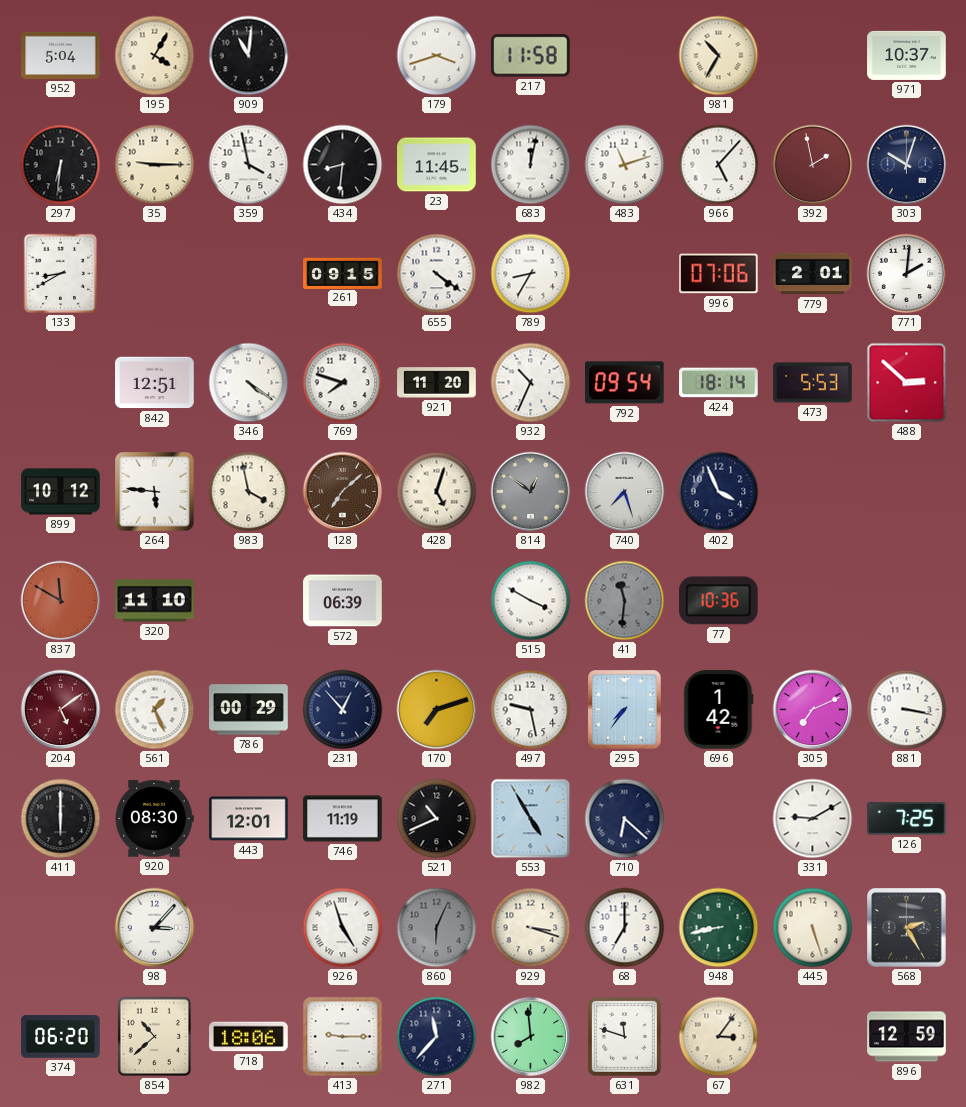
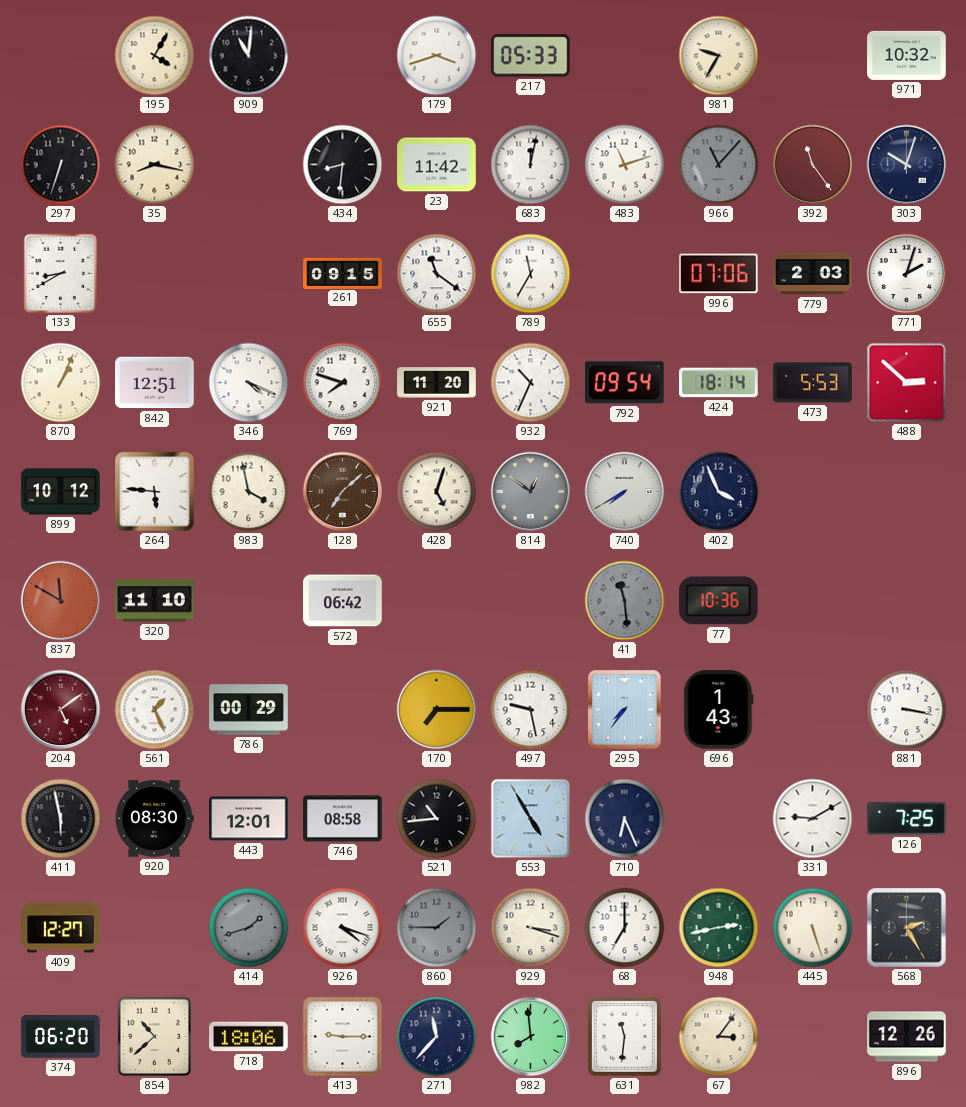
952: 5:04 -> none (61, 55)
217: 11:58 -> 05:33 (531, 56)
981: 10:35 -> 9:35 (719, 56)
971: 10:37 -> 10:32 (907, 55)
297: 6:31 -> 6:33 (61, 165)
35: 9:15 -> 8:17 (155, 165)
359: 3:58 -> none (249, 165)
23: 11:45 -> 11:42 (437, 165)
966: 5:07 -> 11:07 (719, 165)
966 dial: white -> grey (719, 165)
392: 1:58 -> 11:24 (813, 165)
655: 4:21 -> 11:21 (437, 274)
789: 8:35 -> 11:35 (531, 274)
779: 2:01 -> 2:03 (813, 274)
771: 2:01 -> 2:03 (907, 274)
870: none -> 1:04 (61, 383)
346: 4:21 -> 4:19 (249, 383)
740: 7:27 -> 7:40 (625, 492)
572: 06:39 -> 06:42 (343, 601)
515: 3:50 -> none (531, 601)
41: 11:31 -> 11:29 (625, 601)
231: 12:53 -> none (343, 710)
170: 7:12 -> 7:15 (437, 710)
696: 1:42 -> 1:43 (719, 710)
305: 7:11 -> none (813, 710)
411: 6:00 -> 5:58 (61, 819)
746: 11:19 -> 08:58 (343, 819)
521: 10:41 -> 10:44 (437, 819)
710: 6:22 -> 6:26 (625, 819)
409: none -> 12:27 (61, 928)
98: 3:07 -> none (155, 928)
414: none -> 1:42 (249, 928)
926: 4:57 -> 4:18 (343, 928)
860: 6:04 -> 1:45 (437, 928)
948: 8:43 -> 2:43 (719, 928)
631: 11:48 -> 11:31 (624, 1036)
896: 12:59 -> 12:26 (907, 1037)
